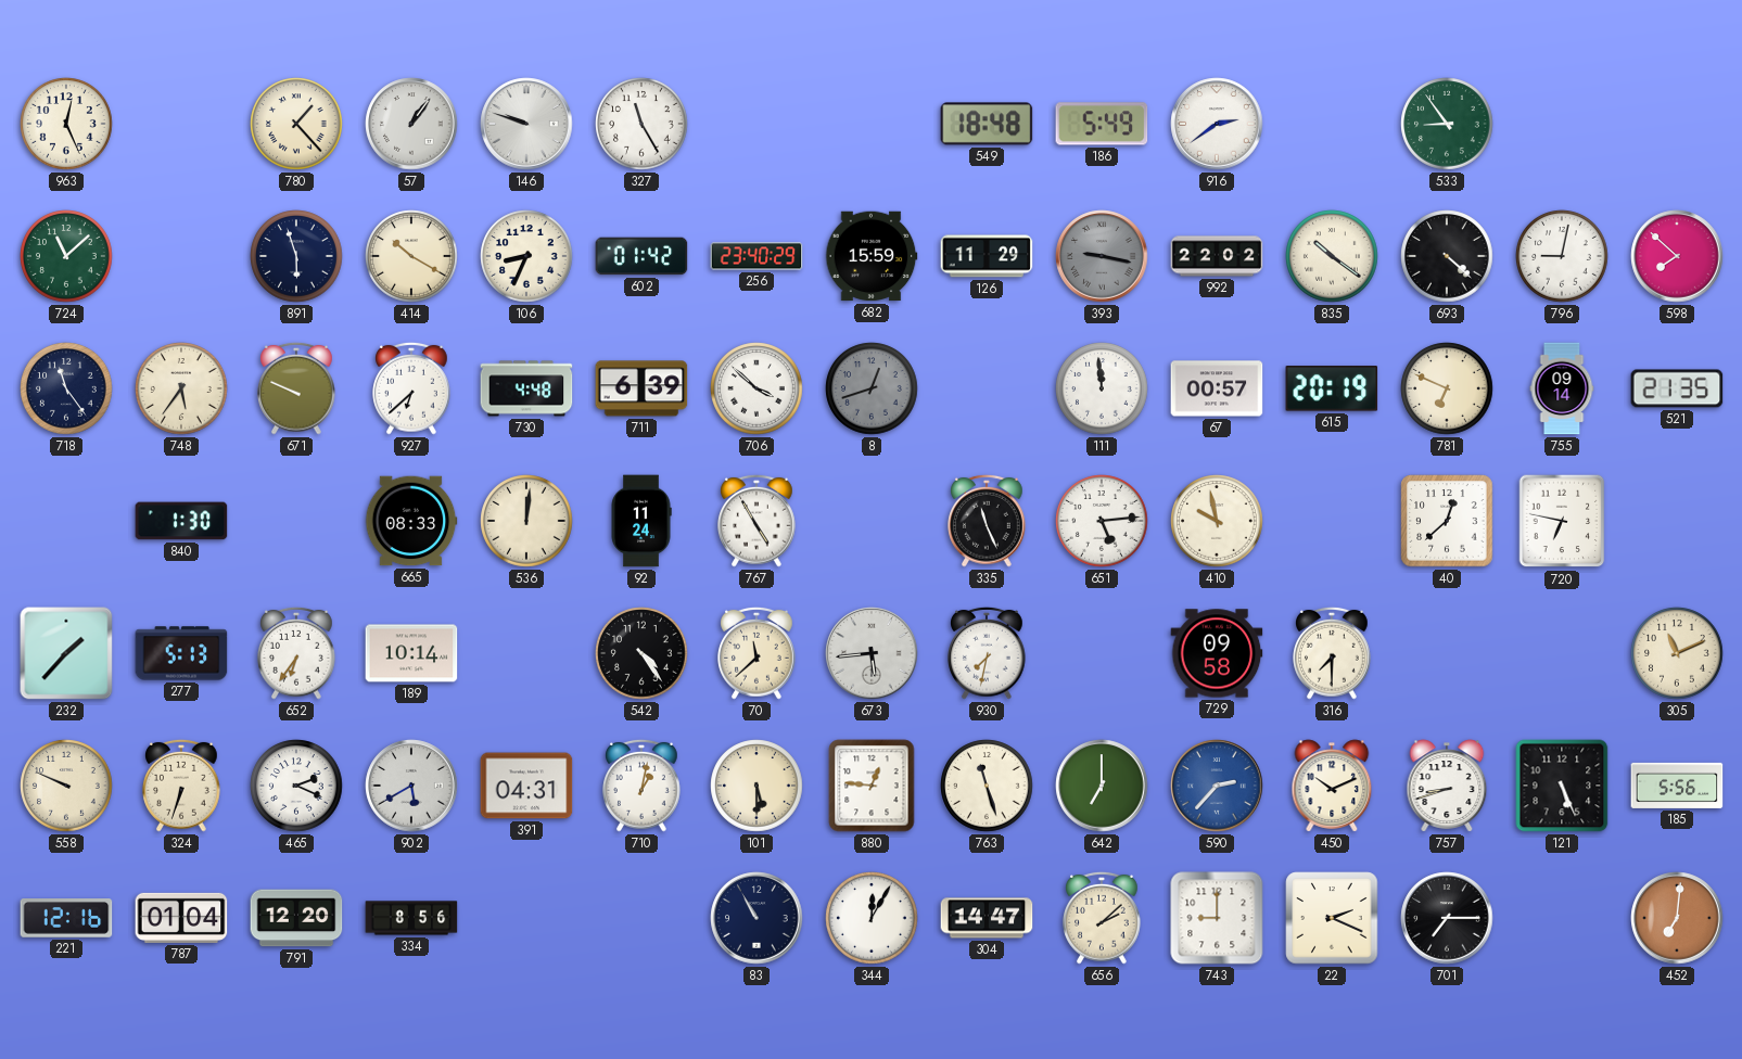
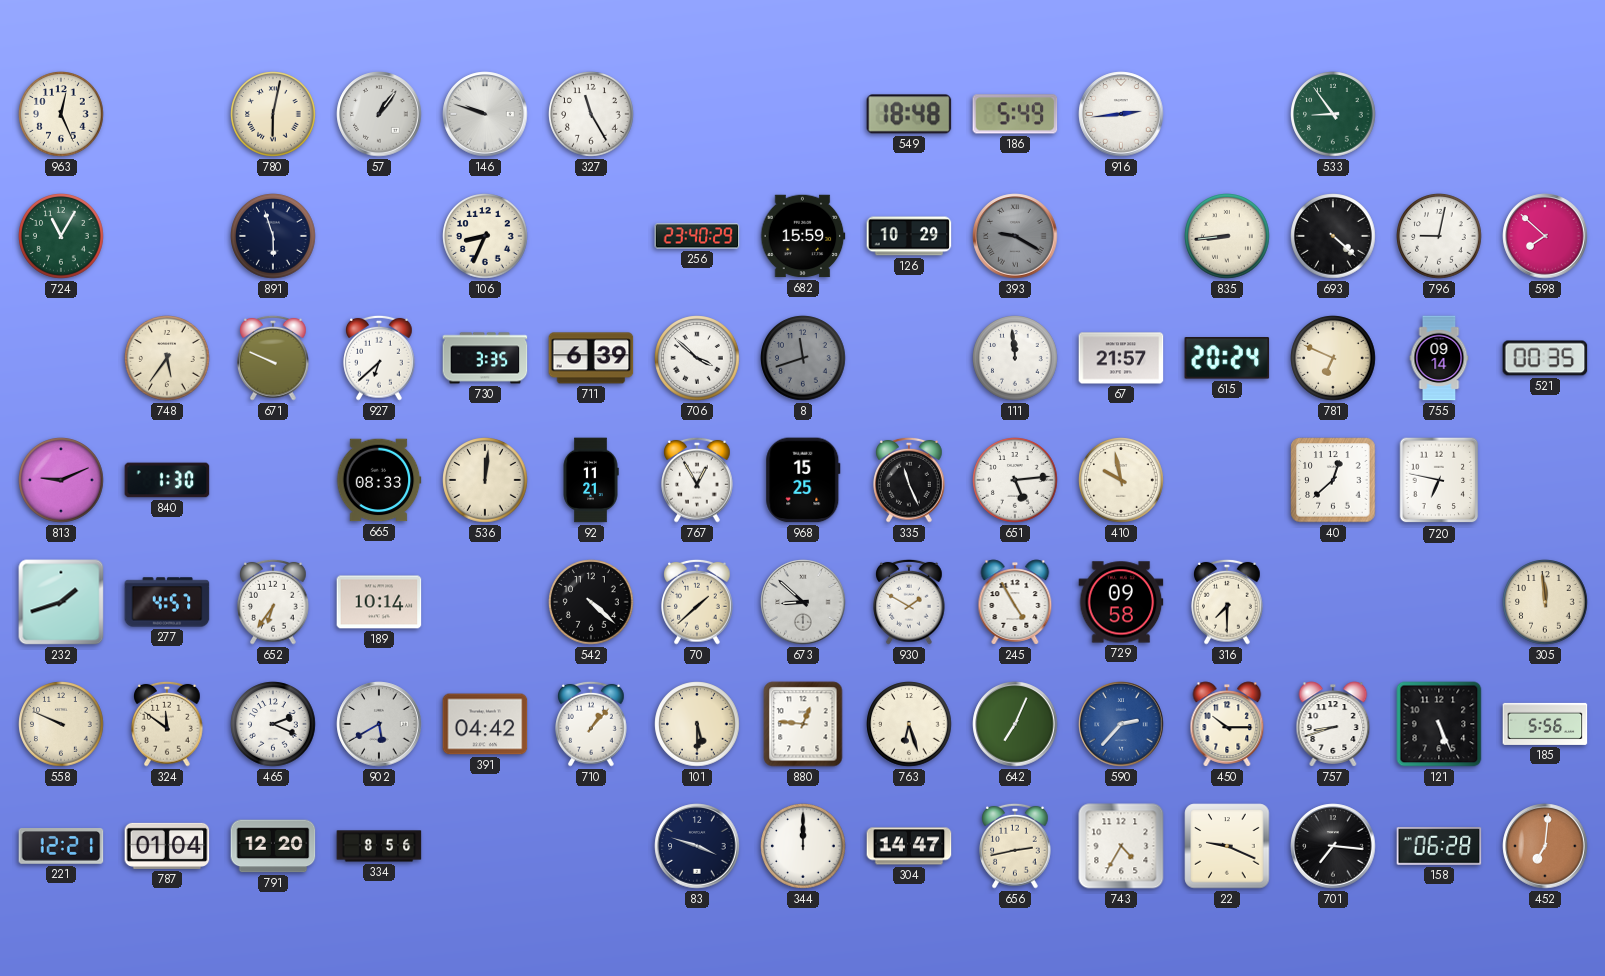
780: 1:23 -> 6:02 (273, 114)
916: 2:39 -> 2:44 (1121, 114)
724: 11:08 -> 11:05 (61, 236)
414: 10:20 -> none (411, 256)
602: 01:42 -> none (641, 256)
126: 11:29 -> 10:29 (909, 236)
393: 9:17 -> 9:20 (1015, 236)
992: 22:02 -> none (1217, 256)
835: 10:21 -> 8:44 (1227, 236)
718: 11:24 -> none (66, 388)
730: 4:48 -> 3:35 (485, 358)
8: 12:42 -> 11:42 (803, 358)
67: 00:57 -> 21:57 (1121, 358)
615: 20:19 -> 20:24 (1227, 358)
521: 21:35 -> 00:35 (1545, 358)
813: none -> 9:11 (61, 480)
92: 11:24 -> 11:21 (591, 480)
767: 4:55 -> 12:55 (697, 480)
968: none -> 15:25 (803, 480)
232: 1:37 -> 1:42 (61, 602)
277: 5:13 -> 4:57 (167, 602)
542: 4:24 -> 4:22 (591, 602)
70: 11:38 -> 1:38 (697, 602)
673: 5:44 -> 8:52 (803, 602)
930: 7:32 -> 1:50 (909, 602)
245: none -> 4:55 (1015, 602)
305: 11:11 -> 11:59 (1545, 602)
324: 6:33 -> 11:51 (167, 724)
391: 04:31 -> 04:42 (485, 724)
710: 1:02 -> 1:07 (591, 724)
763: 11:27 -> 6:27 (909, 724)
642: 7:00 -> 7:04 (1015, 724)
450: 10:11 -> 10:15 (1227, 724)
221: 12:16 -> 12:21 (61, 847)
83: 10:55 -> 3:48 (697, 846)
344: 12:05 -> 12:00 (803, 846)
656: 2:08 -> 2:43 (1015, 846)
743: 9:00 -> 4:35 (1121, 846)
22: 2:19 -> 9:19 (1227, 846)
701: 7:15 -> 7:16 (1333, 846)
158: none -> 06:28 (1439, 846)
